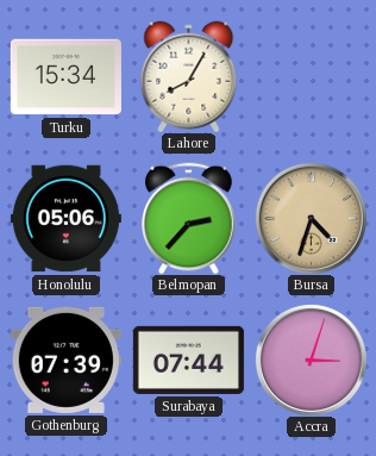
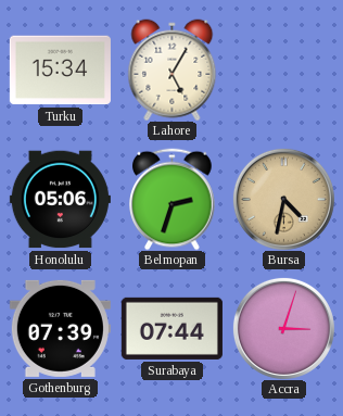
Lahore: 8:05 -> 5:05 (173, 70)
Belmopan: 2:37 -> 2:33 (173, 199)
Bursa: 4:33 -> 4:32 (283, 199)
